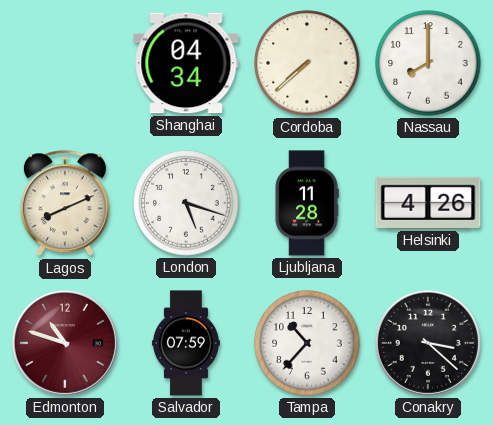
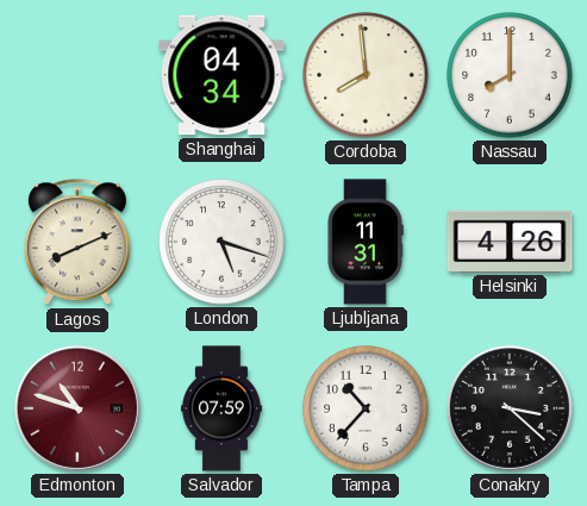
Cordoba: 7:38 -> 7:59 (366, 75)
Ljubljana: 11:28 -> 11:31 (366, 242)
